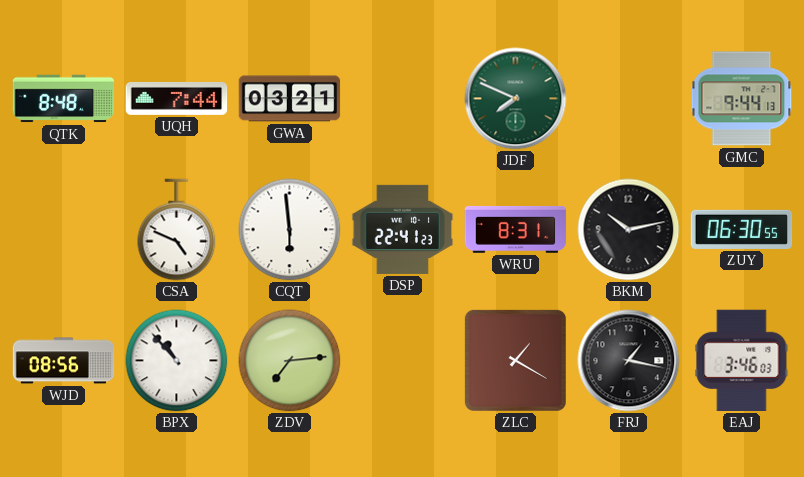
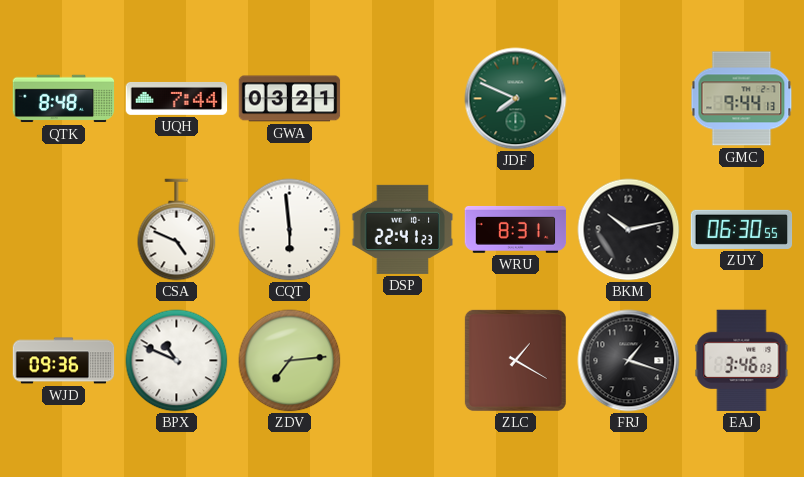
WJD: 08:56 -> 09:36 (64, 361)
BPX: 10:53 -> 10:49 (177, 361)
FRJ: 1:17 -> 1:18 (629, 361)
